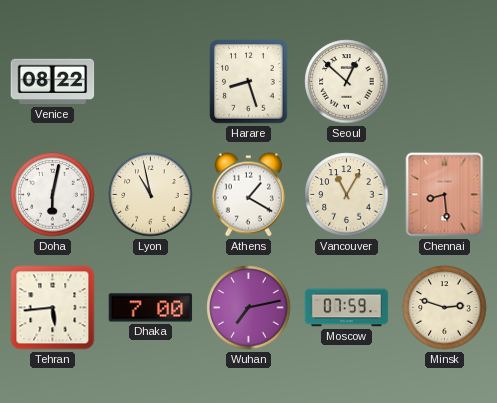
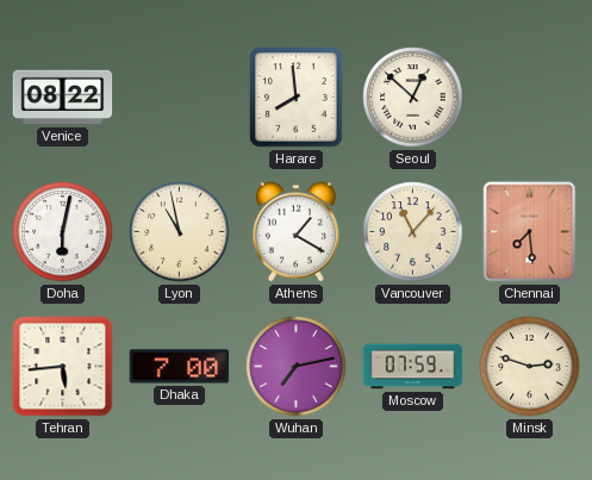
Harare: 8:27 -> 7:59 (297, 98)
Vancouver: 11:05 -> 11:07 (413, 232)
Chennai: 8:29 -> 7:29 (530, 232)
